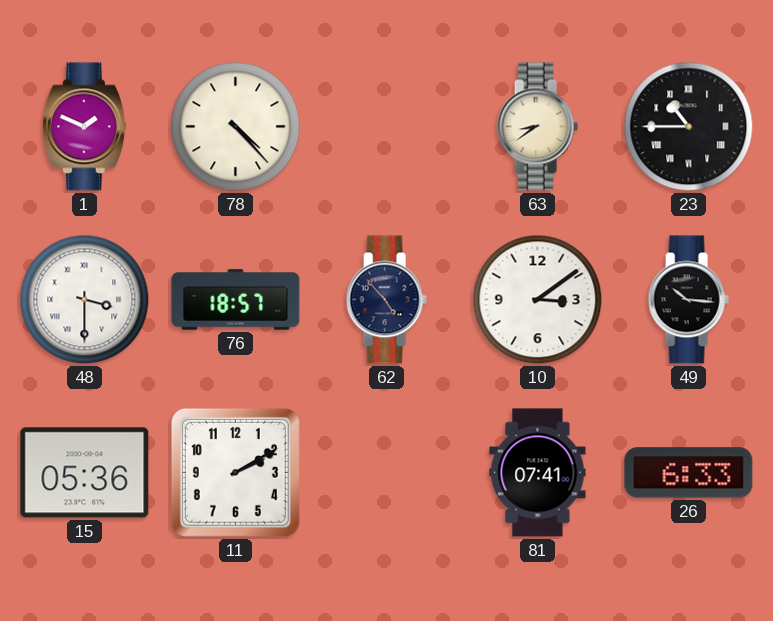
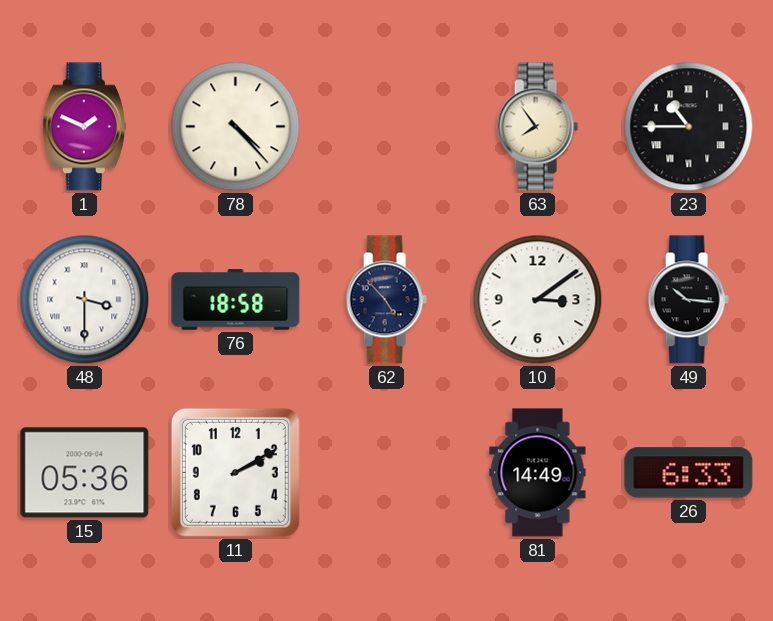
63: 8:39 -> 7:54 (537, 127)
76: 18:57 -> 18:58 (236, 300)
81: 07:41 -> 14:49 (538, 473)
